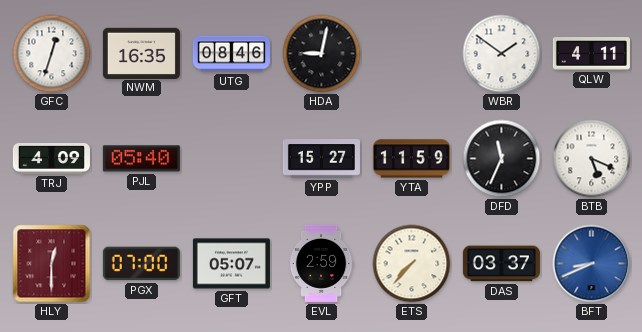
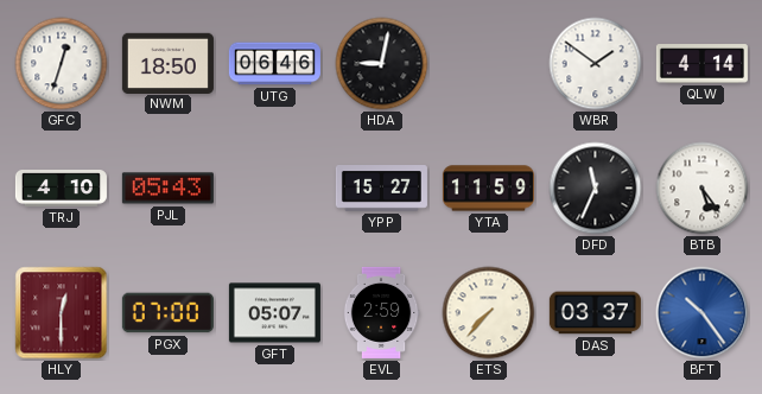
NWM: 16:35 -> 18:50 (167, 63)
UTG: 08:46 -> 06:46 (274, 64)
QLW: 4:11 -> 4:14 (701, 64)
TRJ: 4:09 -> 4:10 (61, 189)
PJL: 05:40 -> 05:43 (167, 189)
BTB: 5:19 -> 5:24 (703, 189)
BFT: 8:41 -> 10:24 (703, 313)
